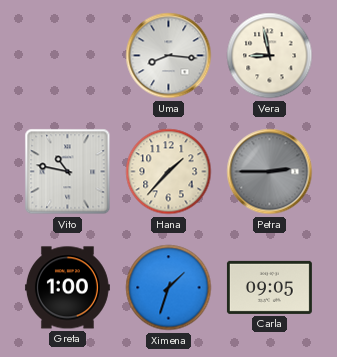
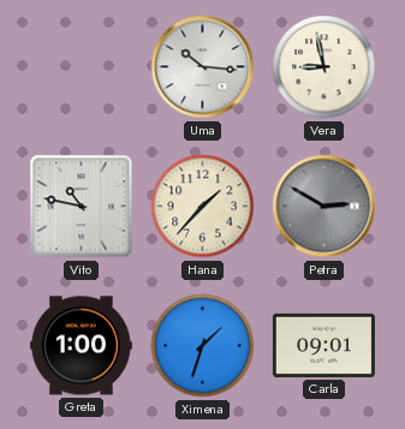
Uma: 8:16 -> 10:16 (203, 67)
Petra: 2:45 -> 2:50 (324, 207)
Carla: 09:05 -> 09:01 (323, 345)
